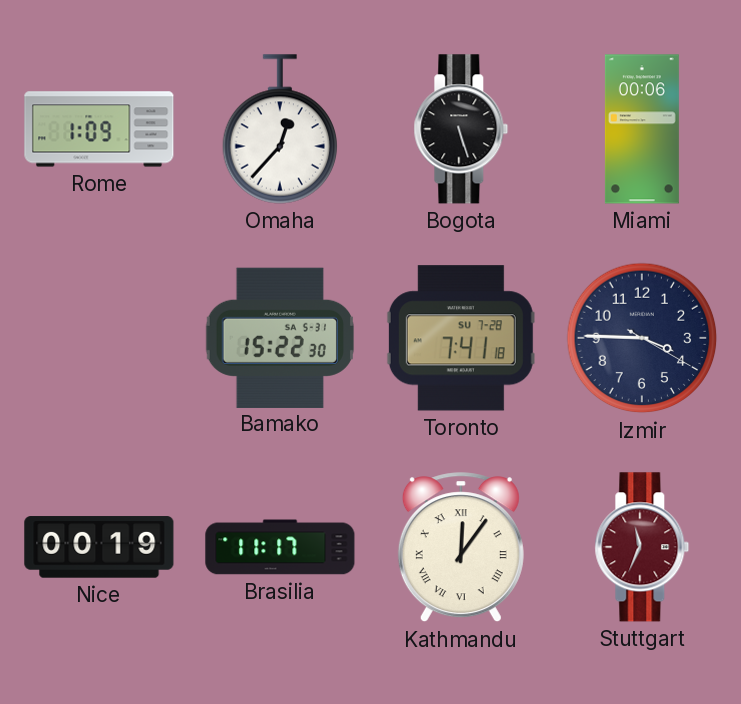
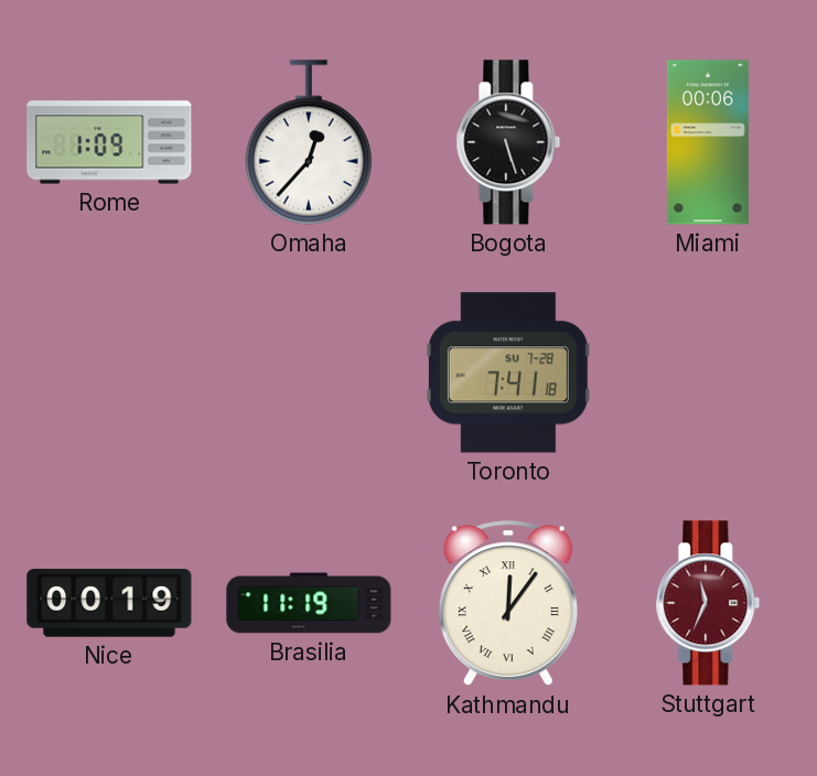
Bamako: 15:22 -> none (279, 337)
Izmir: 3:45 -> none (642, 338)
Brasilia: 11:17 -> 11:19 (309, 603)
